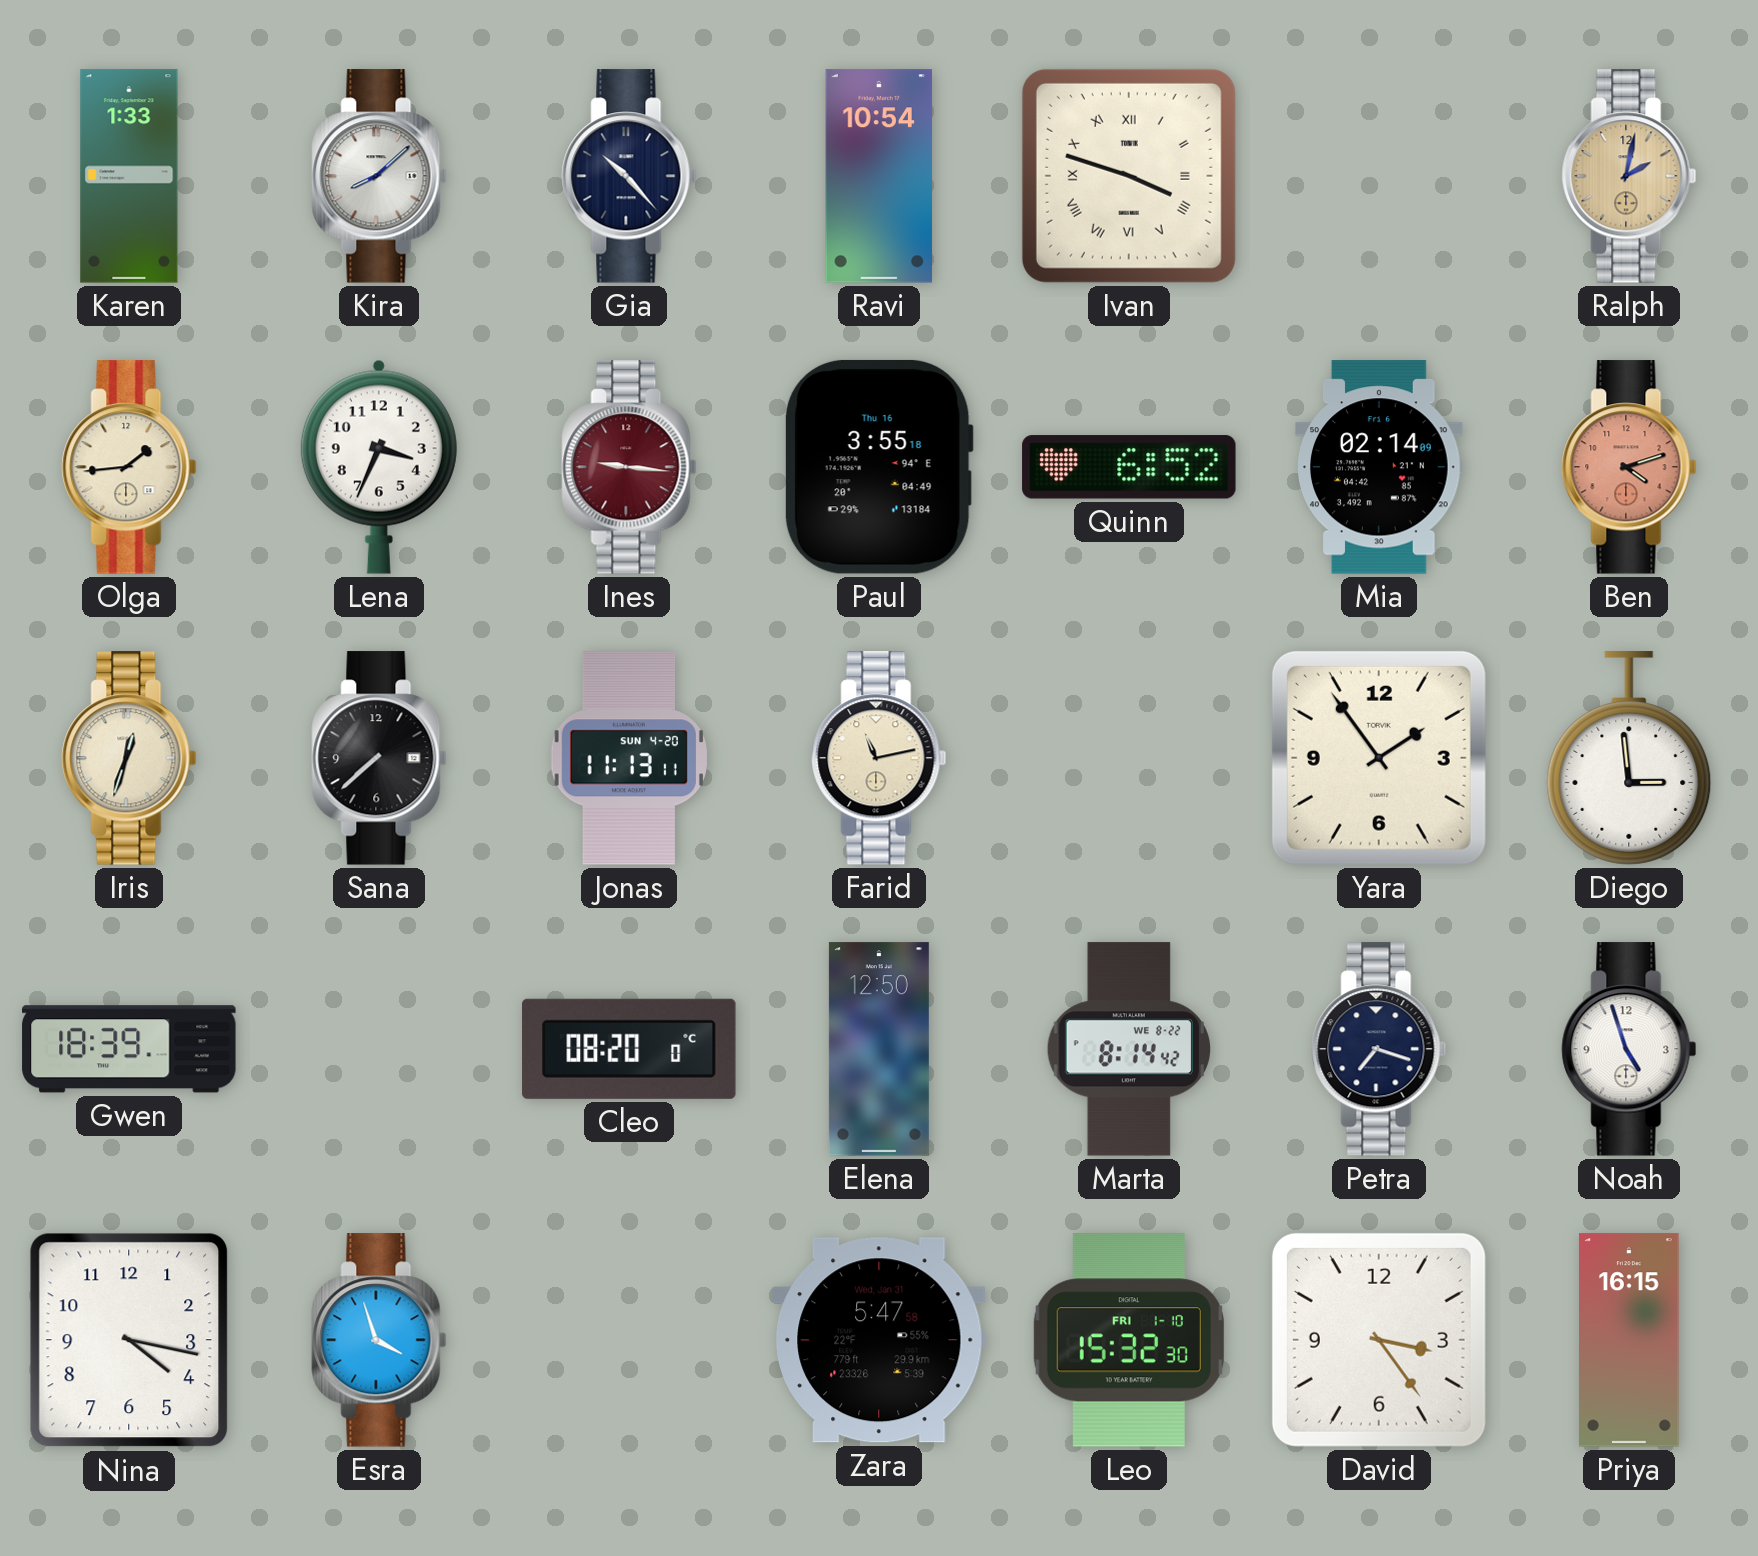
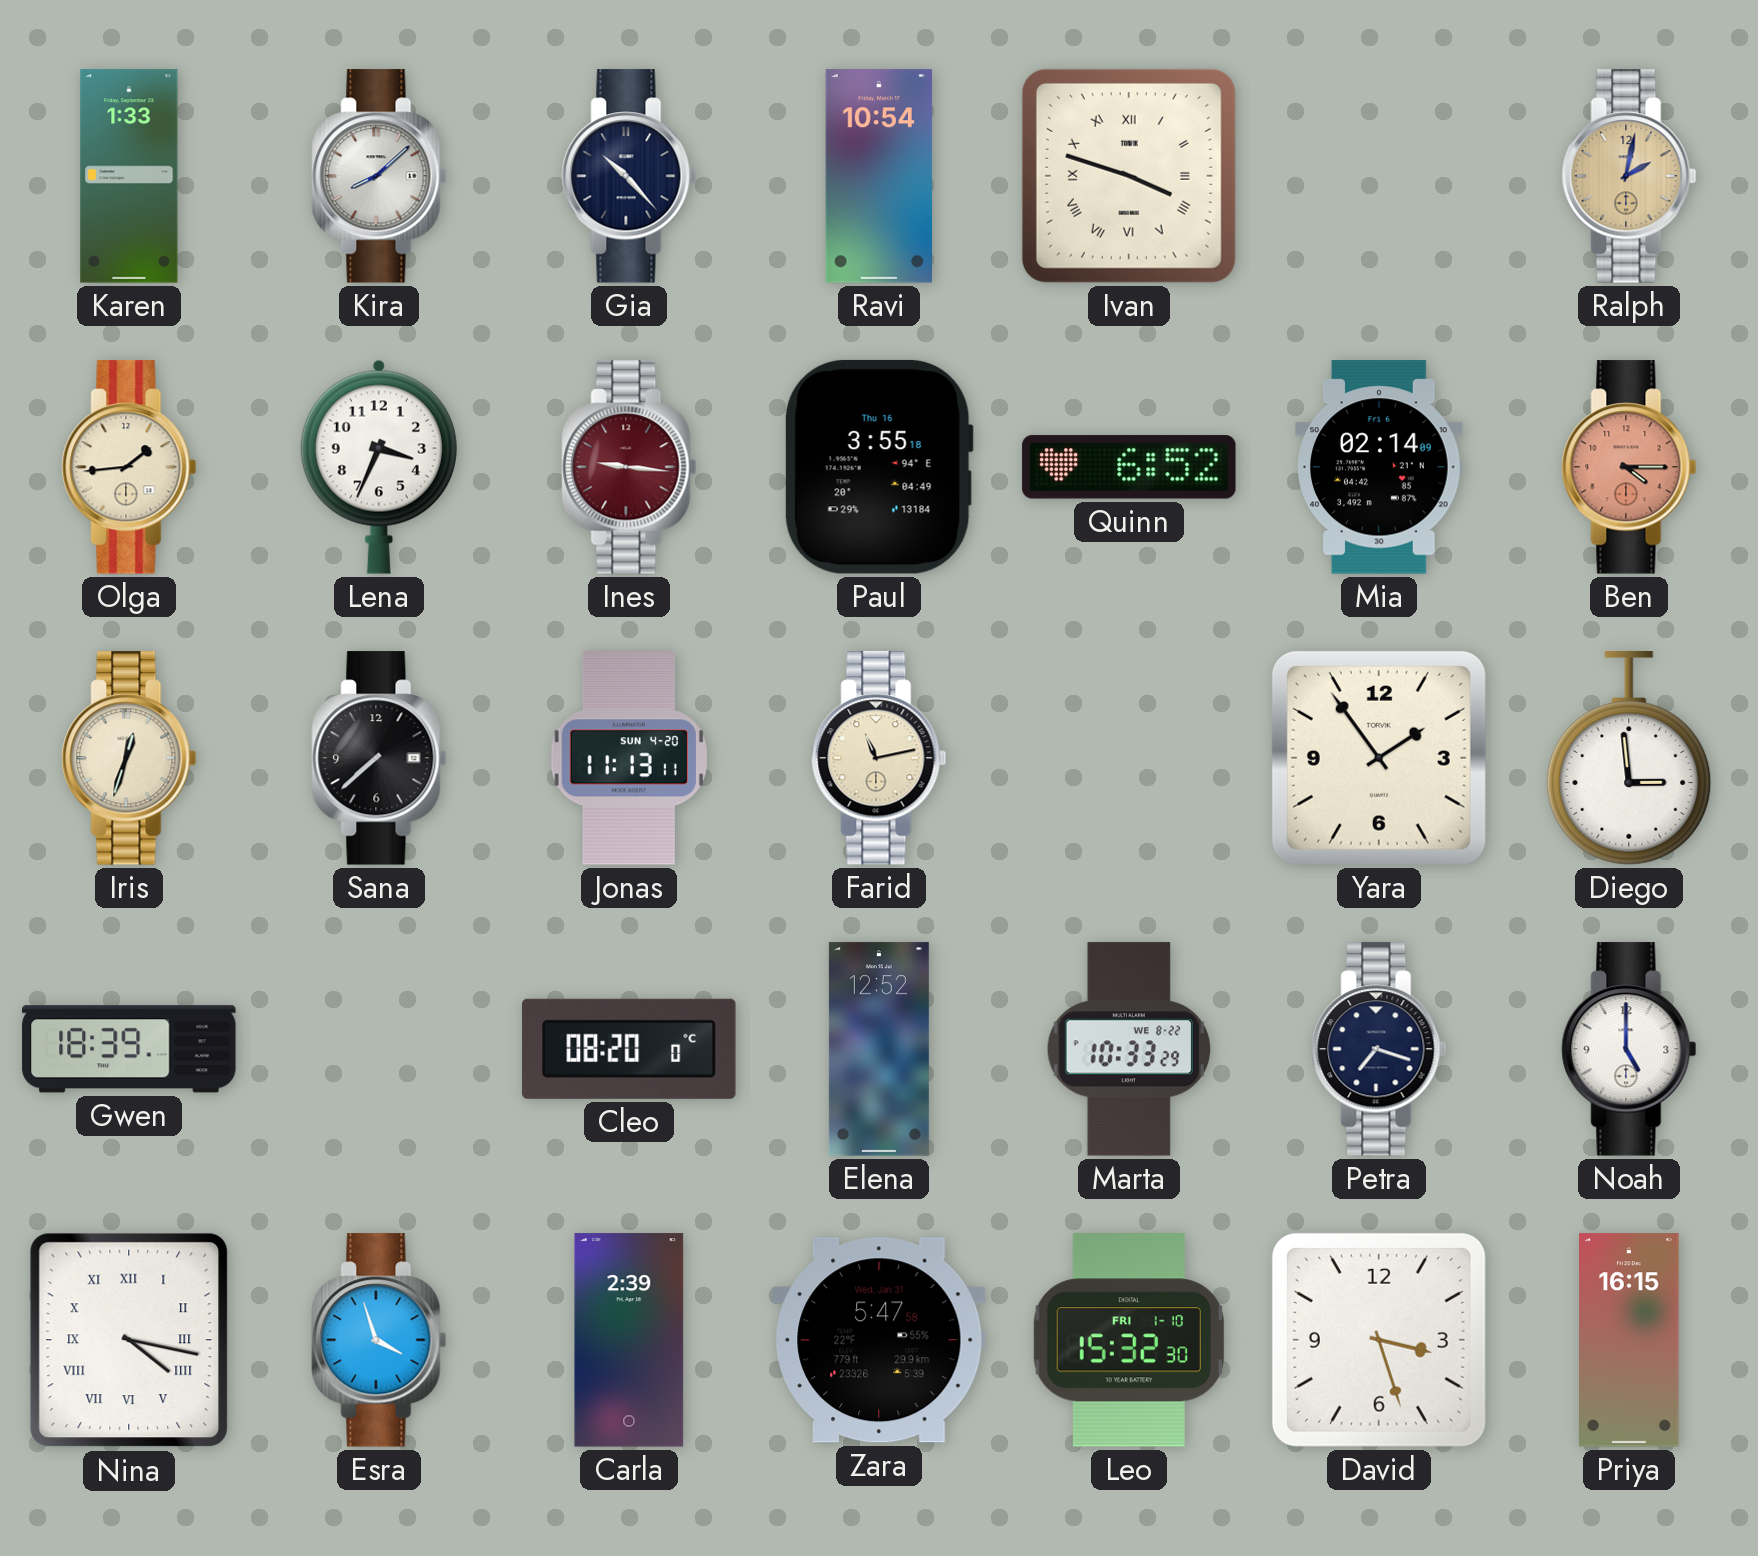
Ben: 4:12 -> 4:15 (1629, 467)
Elena: 12:50 -> 12:52 (879, 1049)
Marta: 8:14 -> 10:33 (1128, 1049)
Noah: 4:57 -> 5:00 (1629, 1049)
Nina numerals: Arabic -> Roman (129, 1340)
Carla: none -> 2:39 (629, 1340)
David: 3:24 -> 3:27 (1379, 1340)
